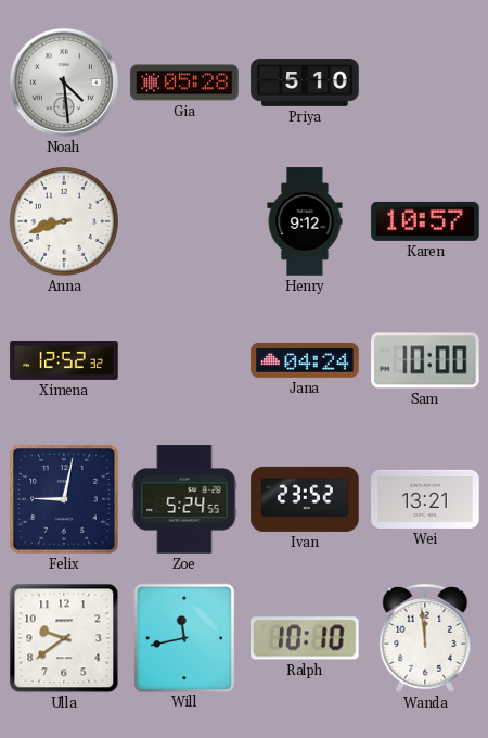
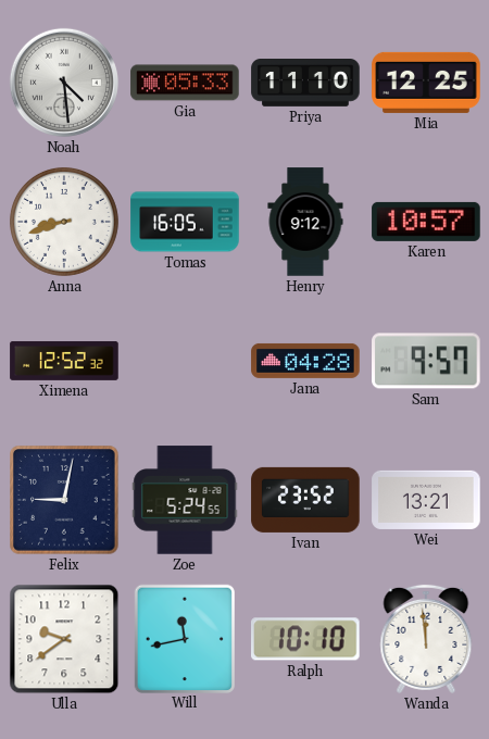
Gia: 05:28 -> 05:33 (185, 83)
Priya: 5:10 -> 11:10 (305, 84)
Mia: none -> 12:25 (426, 83)
Tomas: none -> 16:05 (185, 222)
Jana: 04:24 -> 04:28 (305, 361)
Sam: 10:00 -> 9:57 (426, 361)
